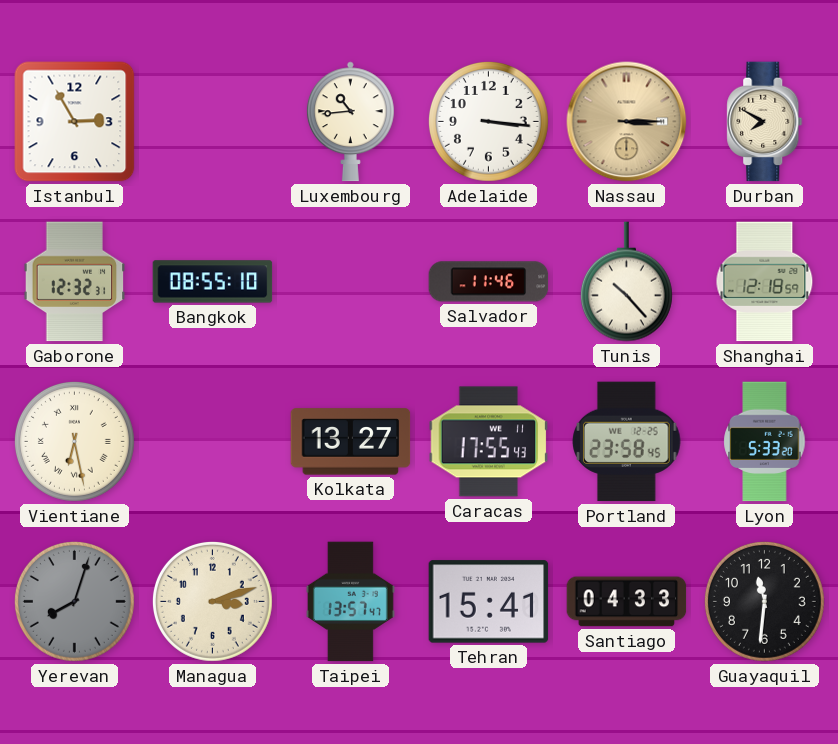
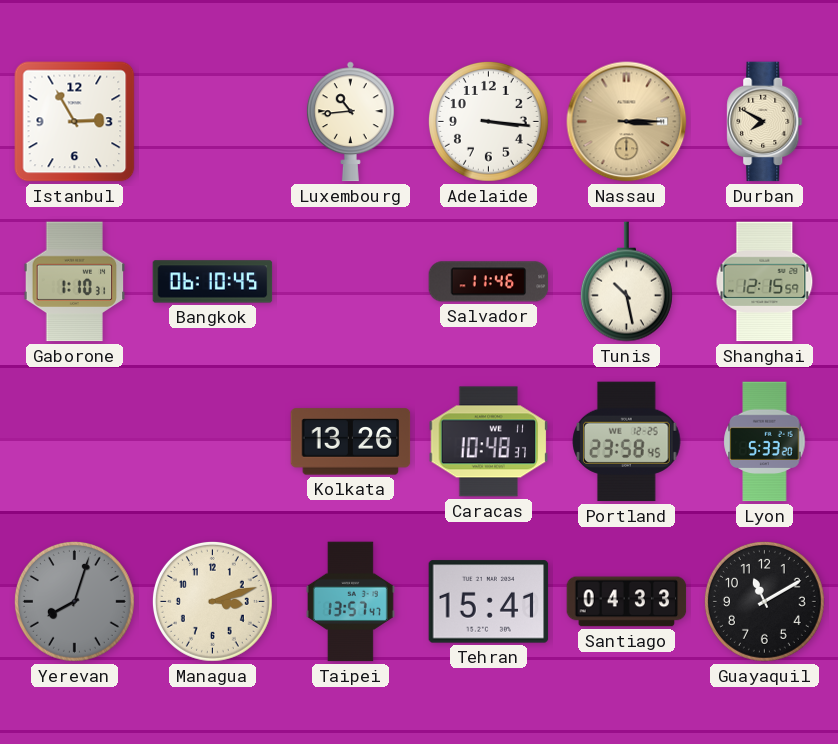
Gaborone: 12:32 -> 1:10 (75, 282)
Bangkok: 08:55 -> 06:10 (213, 282)
Tunis: 10:23 -> 10:28 (626, 282)
Shanghai: 12:18 -> 12:15 (765, 282)
Vientiane: 6:28 -> none (74, 441)
Kolkata: 13:27 -> 13:26 (351, 442)
Caracas: 17:55 -> 10:48 (489, 442)
Guayaquil: 11:31 -> 11:10 (764, 601)
